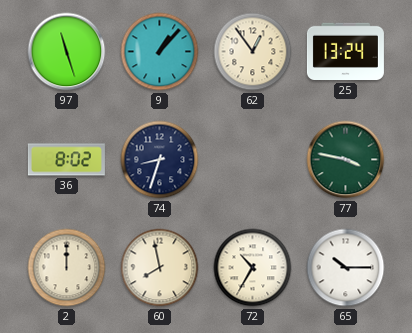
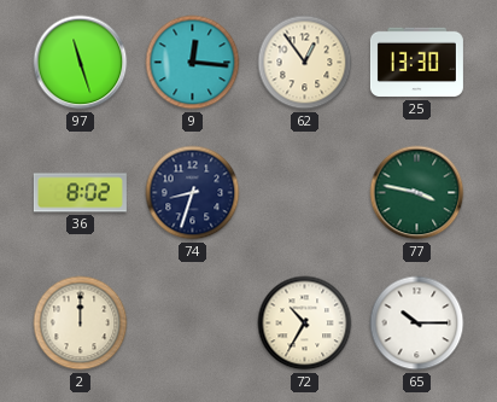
9: 1:07 -> 12:16 (193, 63)
25: 13:24 -> 13:30 (416, 63)
60: 7:58 -> none (160, 268)
